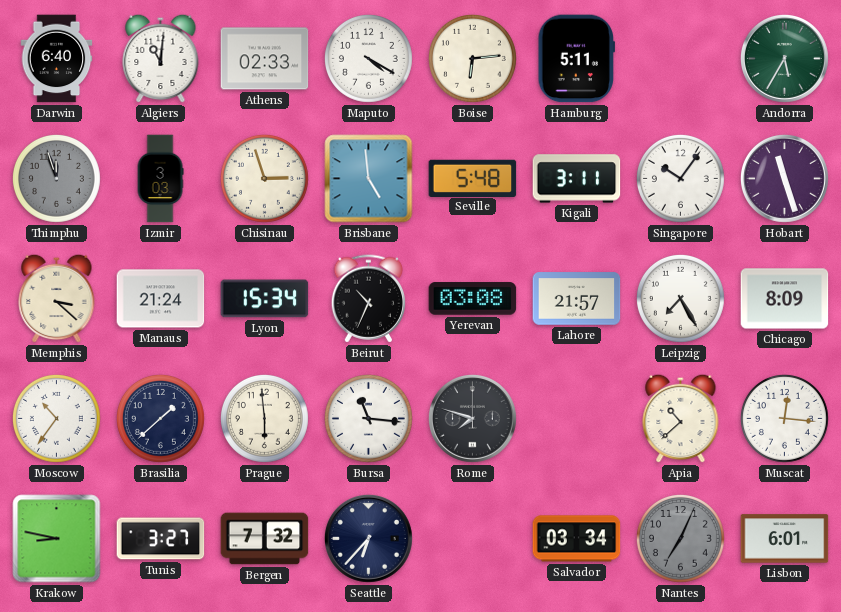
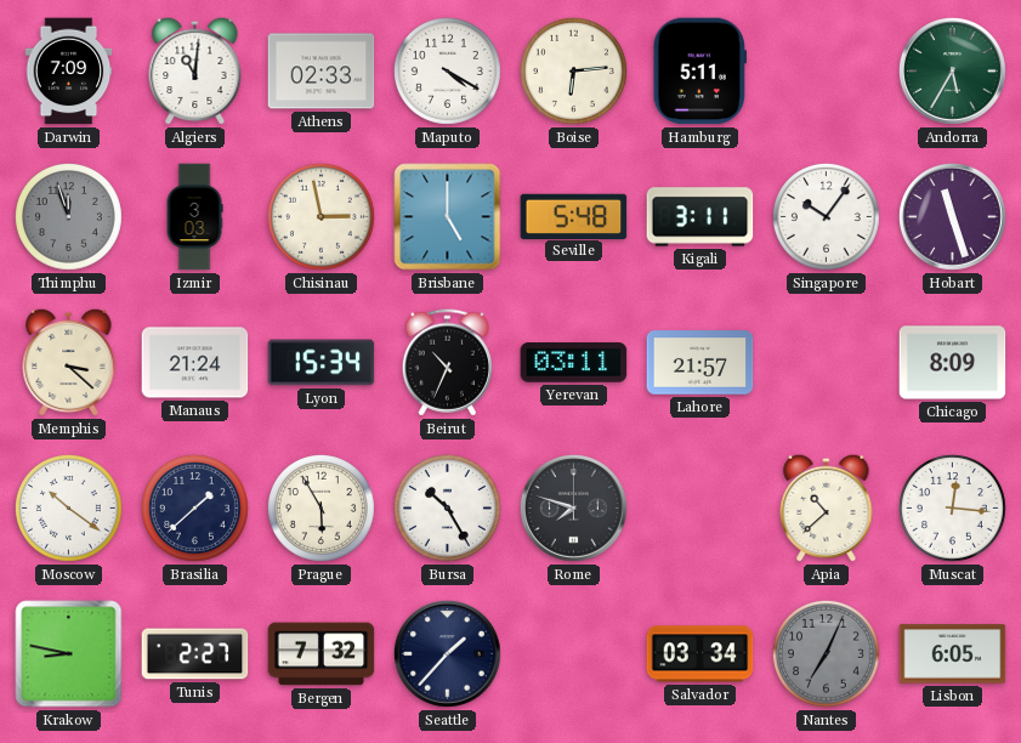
Darwin: 6:40 -> 7:09 (69, 72)
Chisinau: 2:57 -> 2:58 (321, 216)
Brisbane: 4:59 -> 5:00 (448, 217)
Yerevan: 03:08 -> 03:11 (574, 363)
Leipzig: 7:25 -> none (680, 298)
Moscow: 10:36 -> 10:21 (68, 507)
Prague: 5:59 -> 5:55 (321, 507)
Bursa: 11:16 -> 10:25 (447, 507)
Tunis: 3:27 -> 2:27 (195, 654)
Seattle: 6:37 -> 1:37 (448, 654)
Lisbon: 6:01 -> 6:05 (953, 654)
